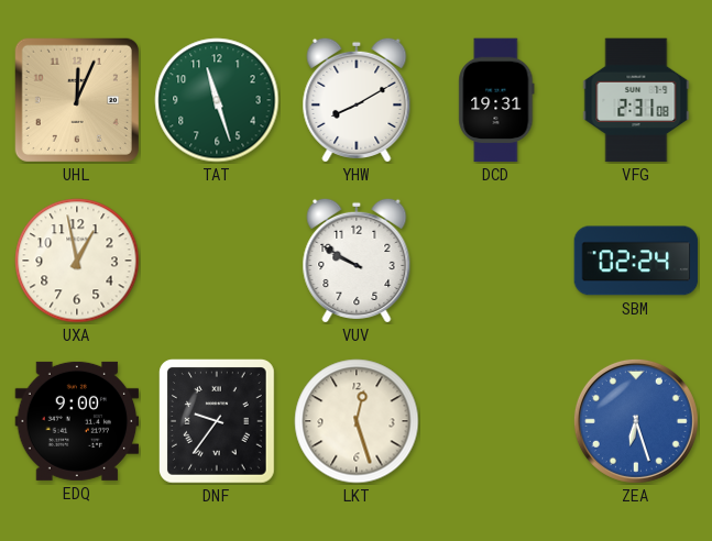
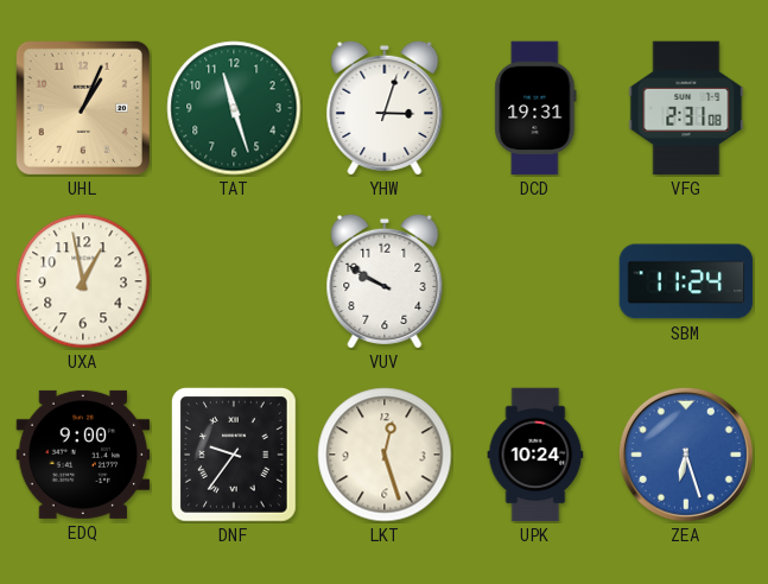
UHL: 12:04 -> 1:04 (83, 108)
YHW: 8:10 -> 3:03 (385, 108)
SBM: 02:24 -> 11:24 (686, 281)
UPK: none -> 10:24 (535, 455)
